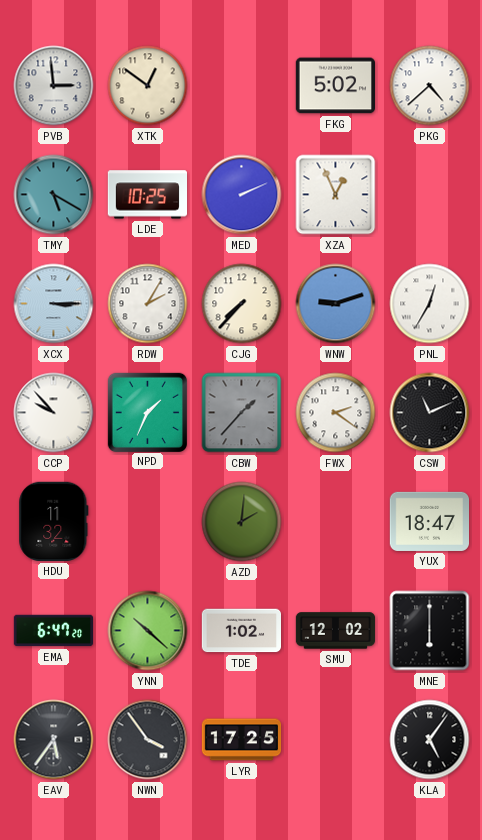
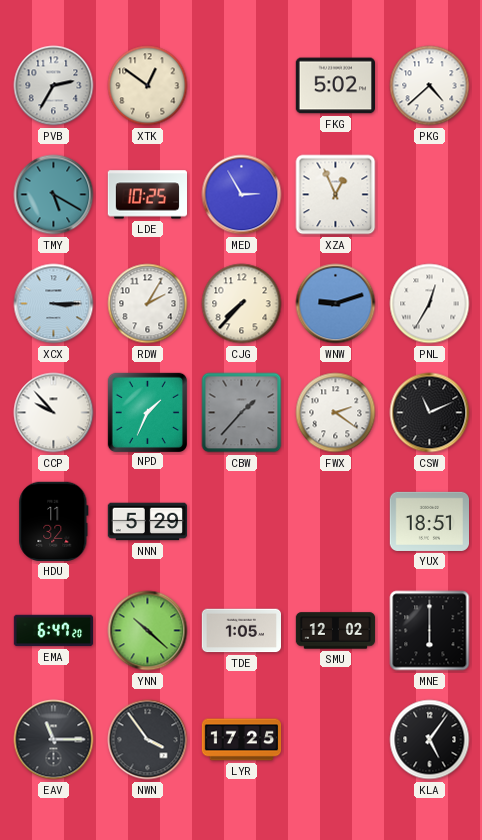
PVB: 2:59 -> 2:35 (54, 86)
MED: 2:11 -> 2:55 (242, 195)
NNN: none -> 5:29 (147, 522)
AZD: 2:01 -> none (242, 522)
YUX: 18:47 -> 18:51 (429, 521)
TDE: 1:02 -> 1:05 (241, 631)
EAV: 5:36 -> 11:15 (54, 740)
